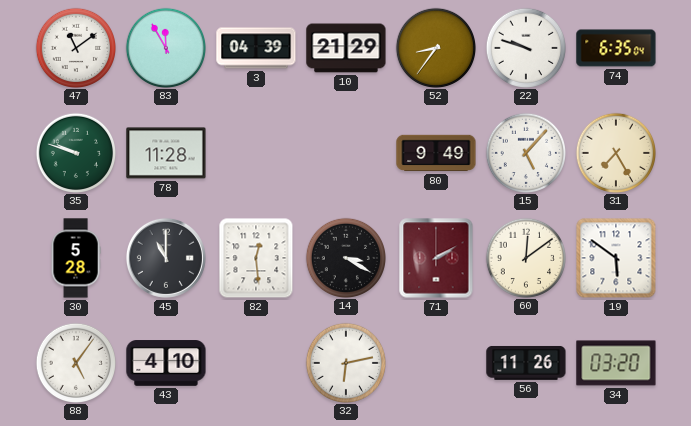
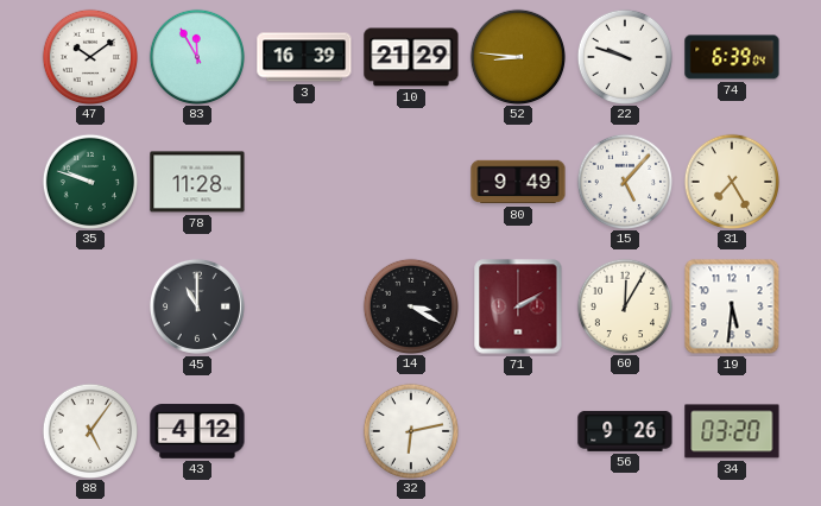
47: 11:09 -> 10:09 (89, 56)
3: 04:39 -> 16:39 (304, 57)
52: 8:36 -> 8:46 (517, 56)
74: 6:35 -> 6:39 (732, 57)
30: 5:28 -> none (76, 258)
82: 12:29 -> none (256, 258)
60: 12:09 -> 12:05 (624, 305)
19: 5:51 -> 5:31 (732, 306)
43: 4:10 -> 4:12 (197, 431)
56: 11:26 -> 9:26 (625, 431)
